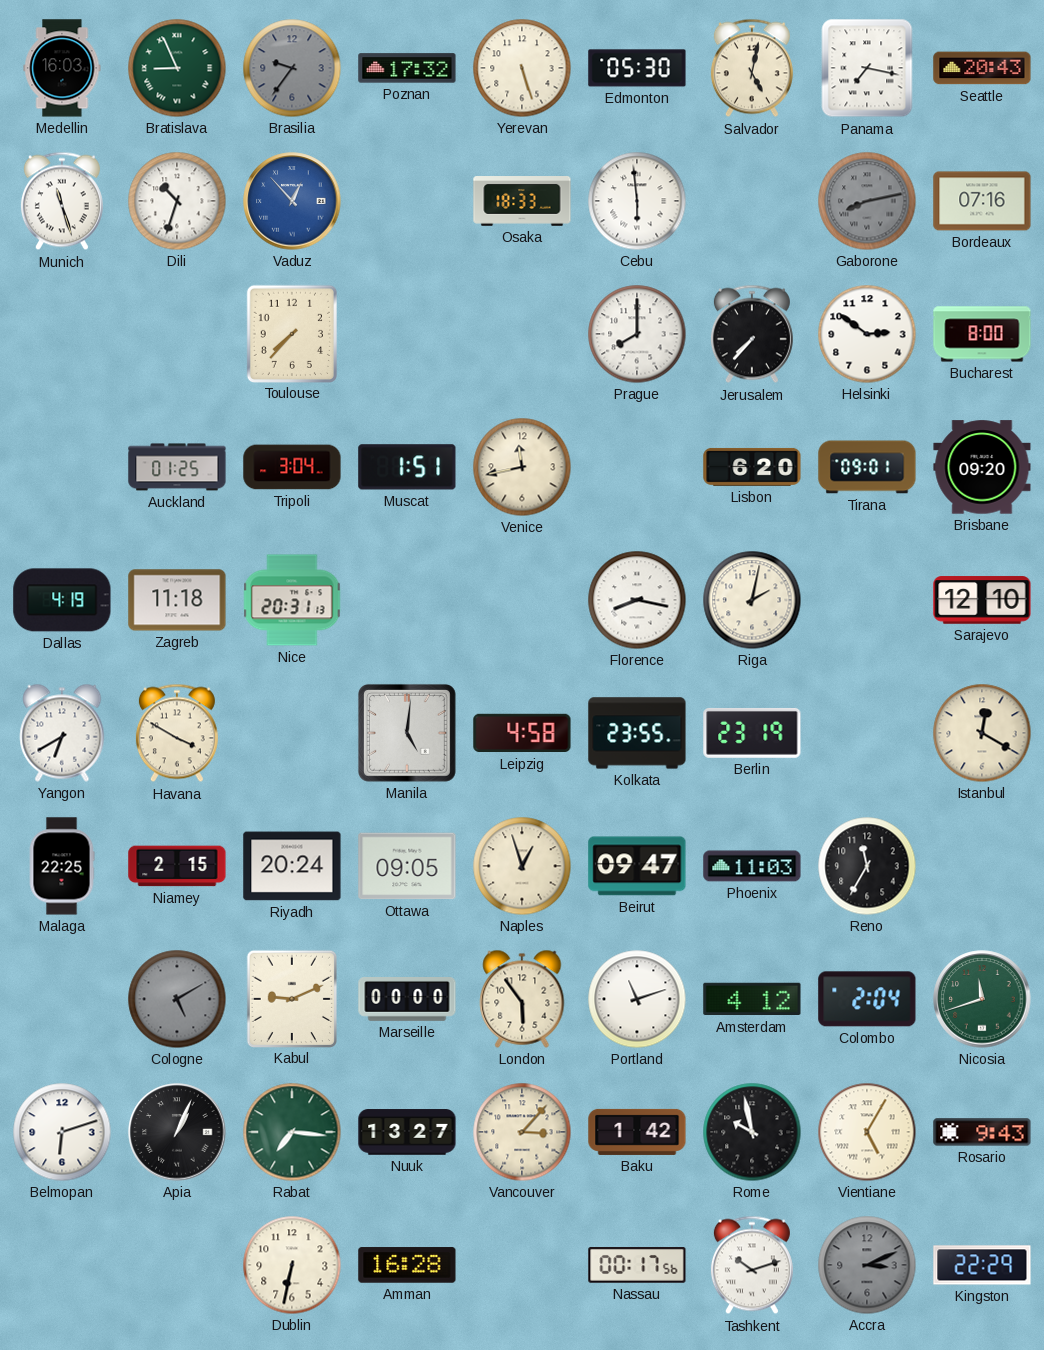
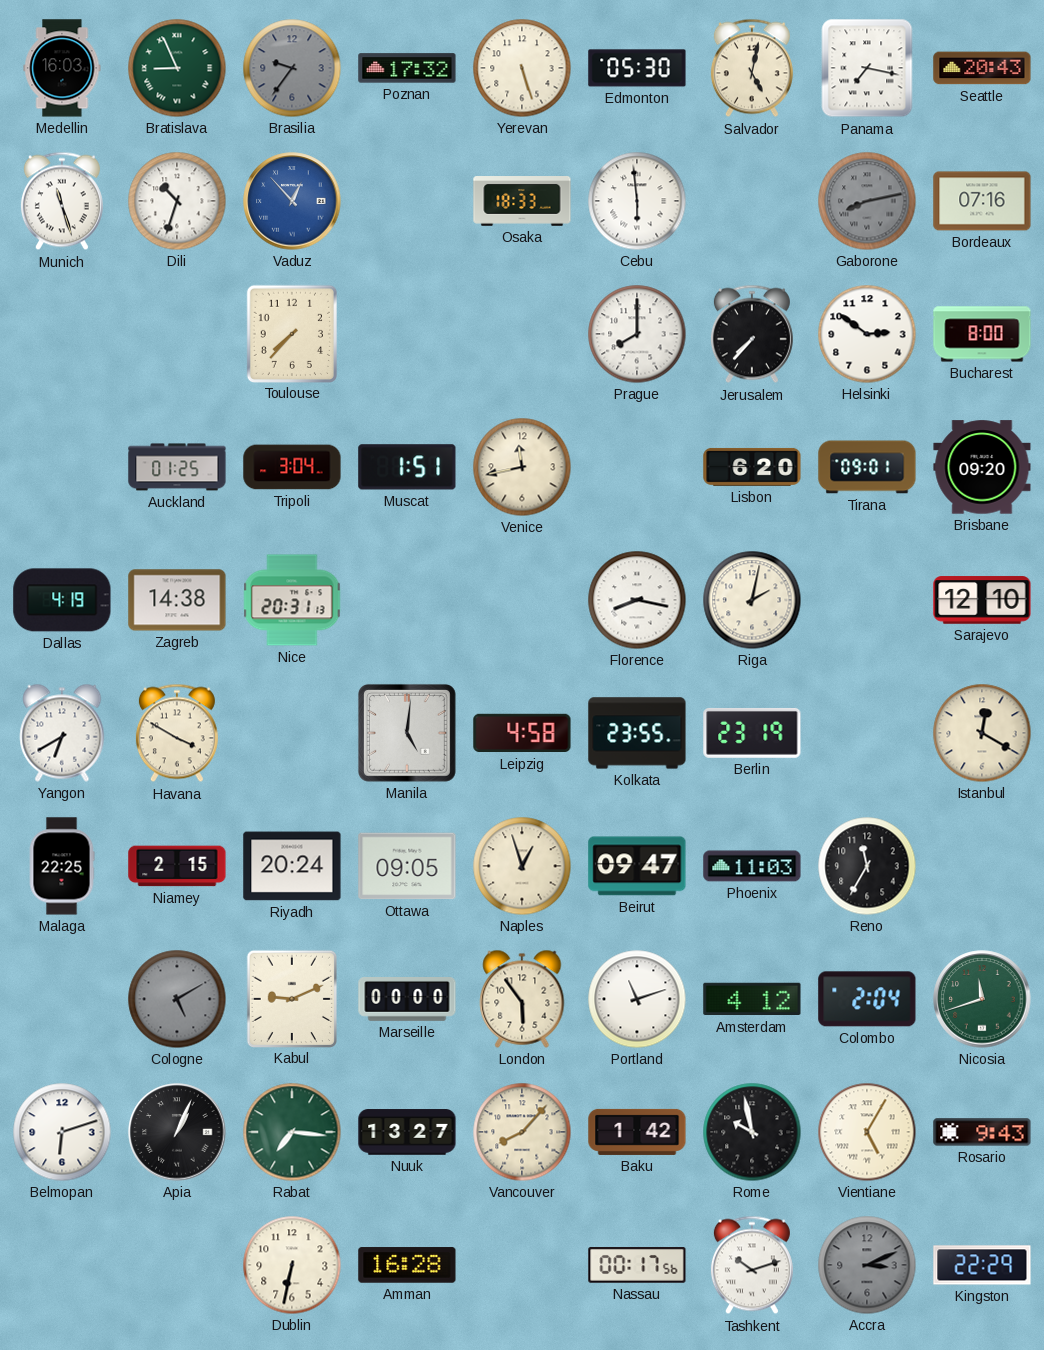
Zagreb: 11:18 -> 14:38 (177, 600)
Vancouver: 3:07 -> 8:07 (522, 1132)
